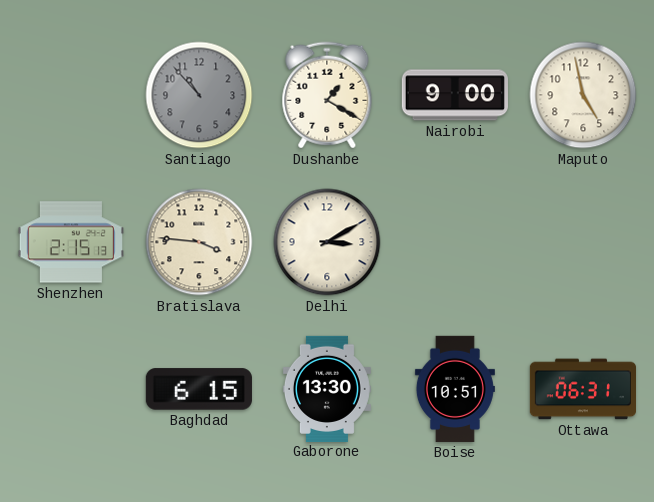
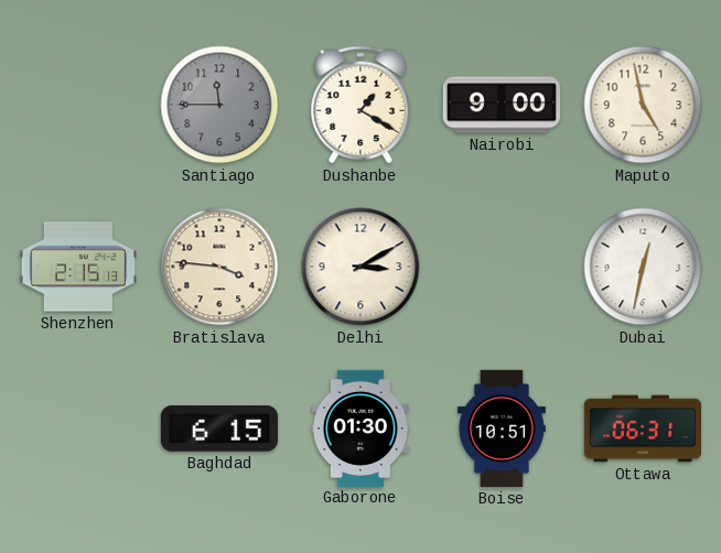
Santiago: 10:53 -> 11:45 (219, 105)
Dubai: none -> 12:32 (643, 267)
Gaborone: 13:30 -> 01:30 (360, 427)
